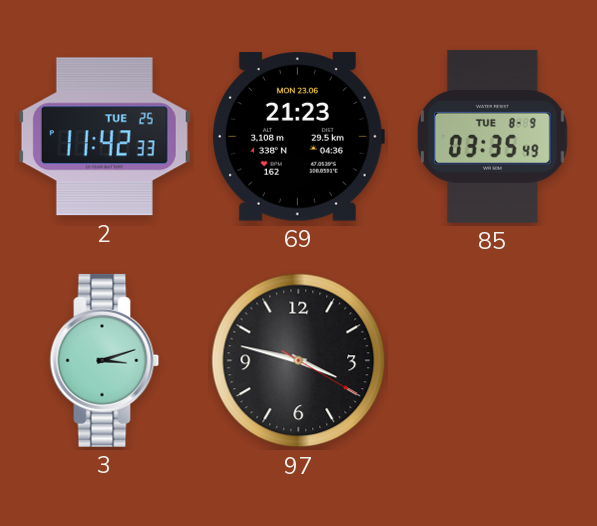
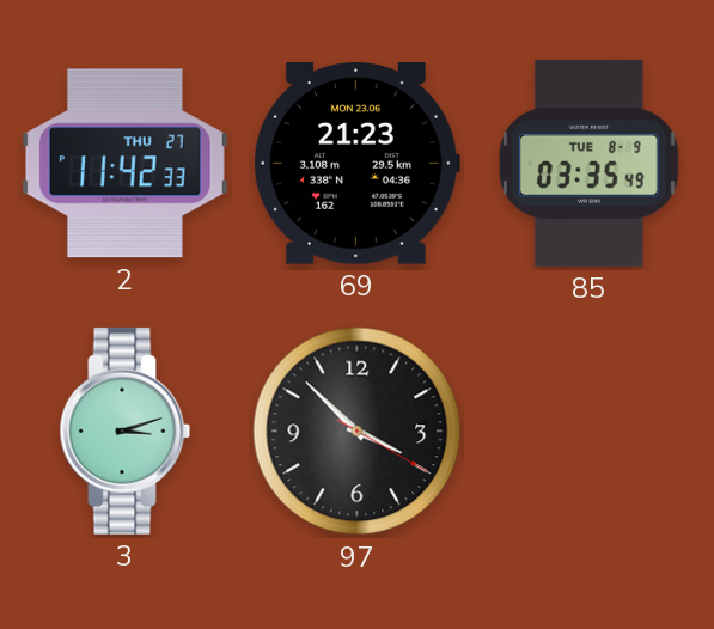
2 date: TUE 25 -> THU 27 (124, 164)
97: 3:47 -> 3:52 (358, 432)
